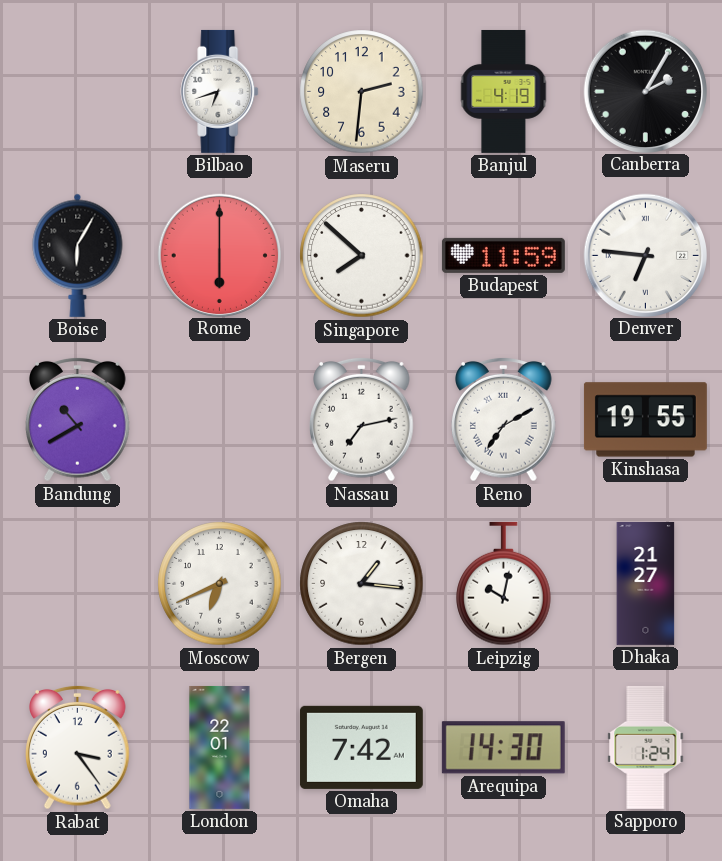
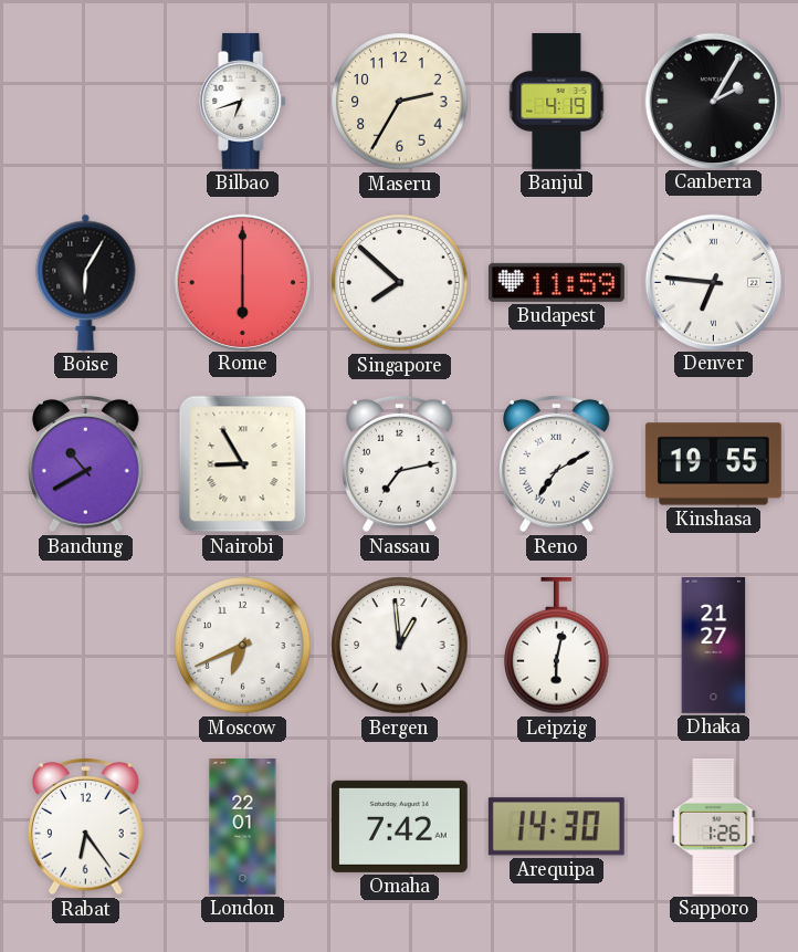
Maseru: 2:31 -> 2:35 (400, 102)
Nairobi: none -> 8:55 (243, 464)
Bergen: 1:16 -> 12:59 (400, 646)
Leipzig: 10:02 -> 6:02 (557, 646)
Rabat: 3:24 -> 6:24 (86, 826)
Sapporo: 1:24 -> 1:26 (714, 826)
